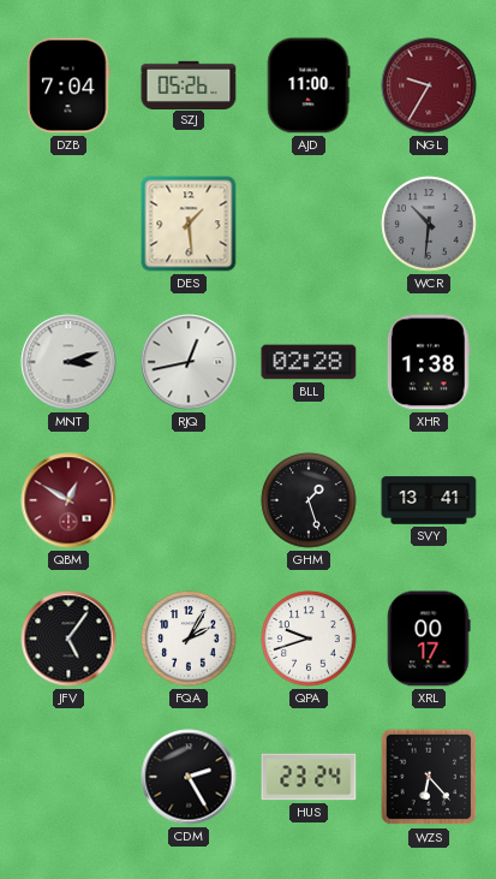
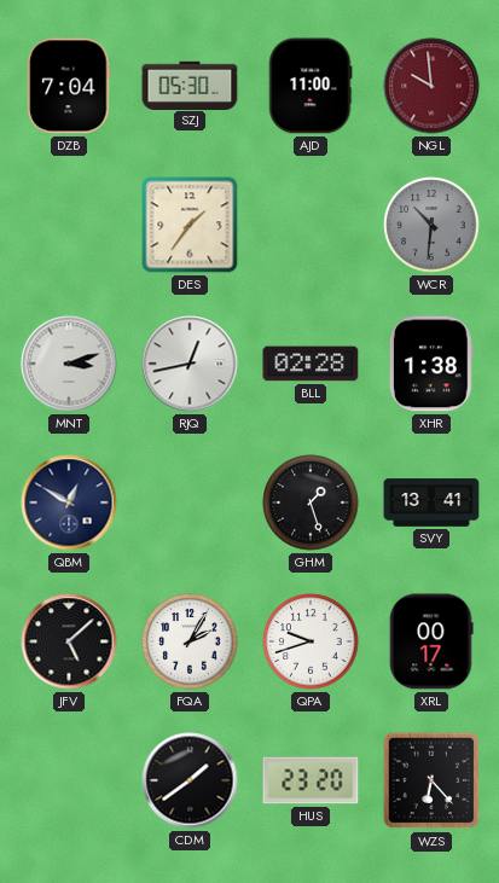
SZJ: 05:26 -> 05:30 (190, 85)
NGL: 9:35 -> 9:59 (431, 86)
DES: 1:29 -> 1:36 (190, 225)
QBM dial: burgundy -> navy (69, 503)
JFV: 5:06 -> 5:08 (69, 641)
CDM: 2:25 -> 1:39 (190, 780)
HUS: 23:24 -> 23:20 (311, 780)
